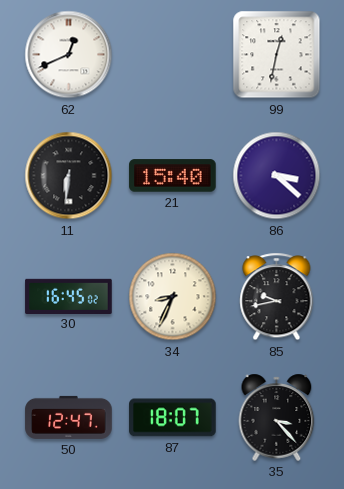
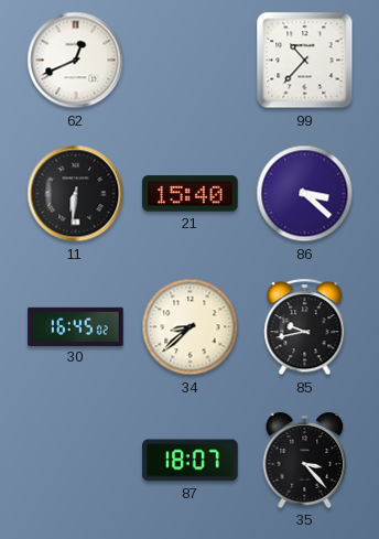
99: 12:32 -> 10:37 (305, 61)
34: 8:34 -> 8:38 (191, 327)
50: 12:47 -> none (69, 417)
